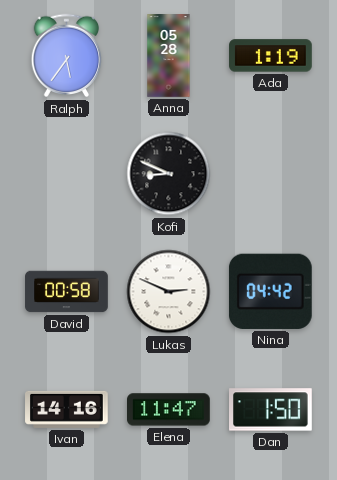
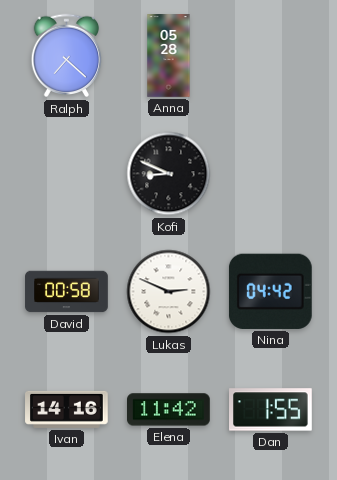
Ralph: 5:36 -> 7:22 (67, 56)
Ada: 1:19 -> none (271, 56)
Elena: 11:47 -> 11:42 (169, 410)
Dan: 1:50 -> 1:55 (271, 410)
